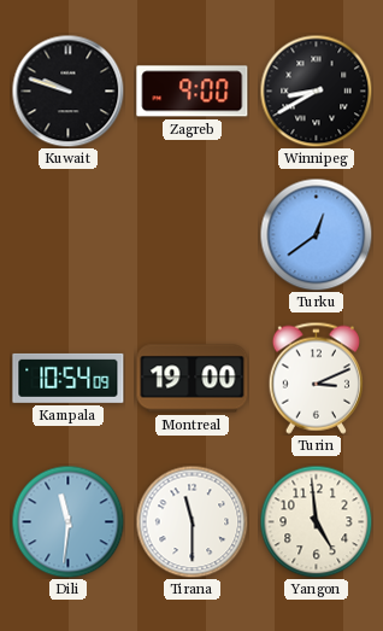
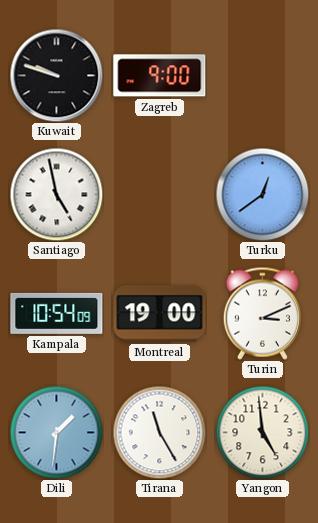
Winnipeg: 8:40 -> none (316, 90)
Santiago: none -> 4:58 (56, 194)
Dili: 11:31 -> 1:31 (56, 432)
Tirana: 11:30 -> 11:25 (159, 432)
